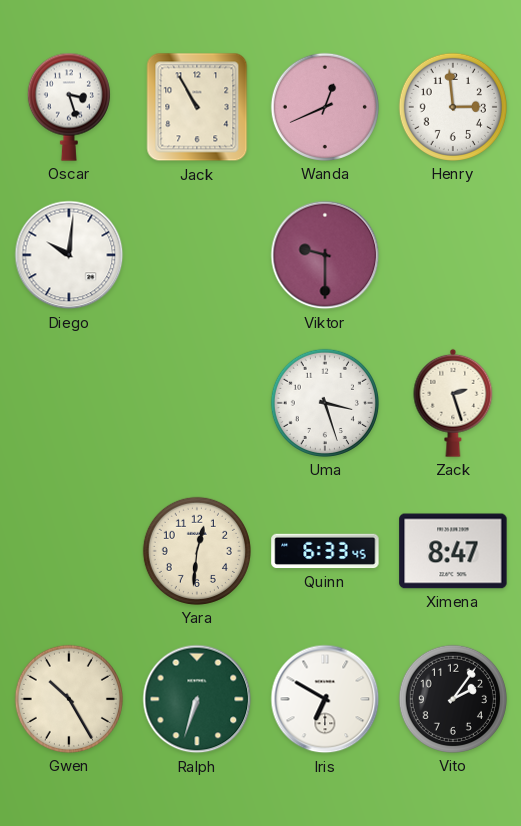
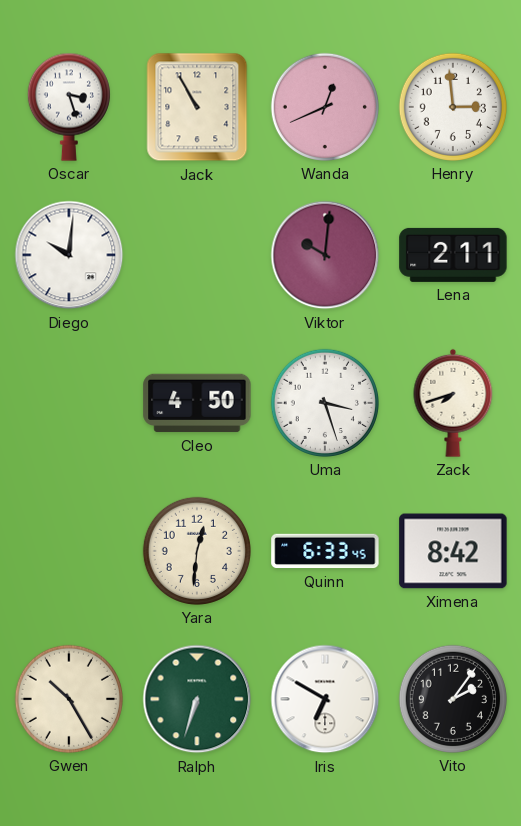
Viktor: 9:30 -> 10:01 (325, 255)
Lena: none -> 2:11 (453, 255)
Cleo: none -> 4:50 (197, 403)
Zack: 2:27 -> 7:42 (453, 403)
Ximena: 8:47 -> 8:42 (453, 551)
